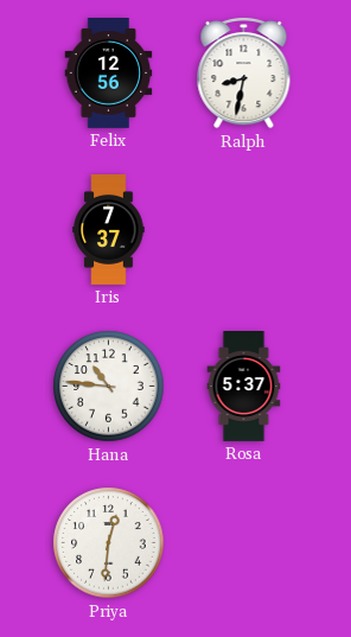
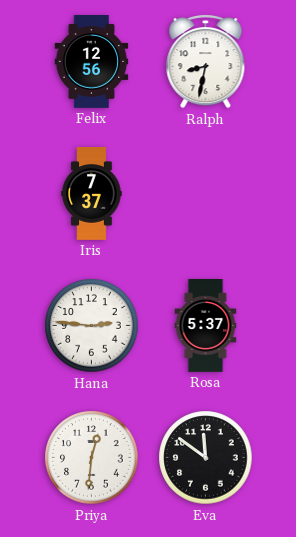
Hana: 10:46 -> 2:46 (92, 326)
Eva: none -> 11:51 (206, 458)
